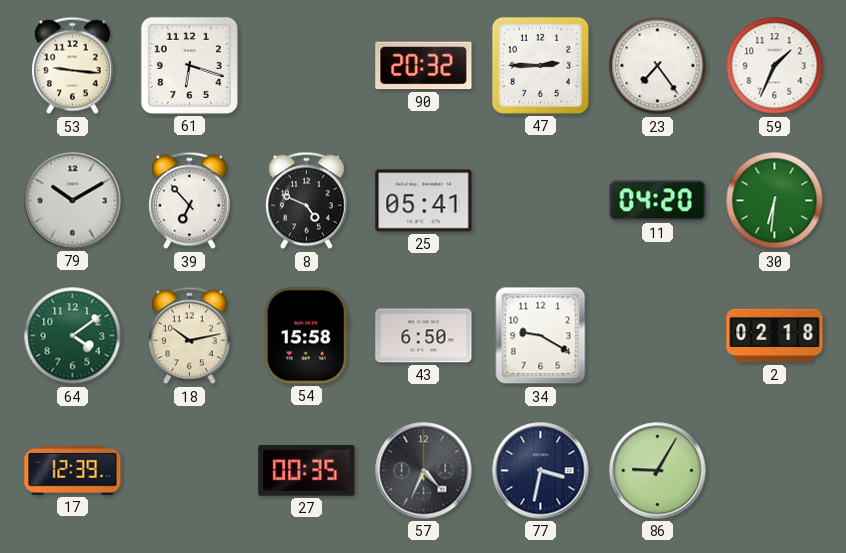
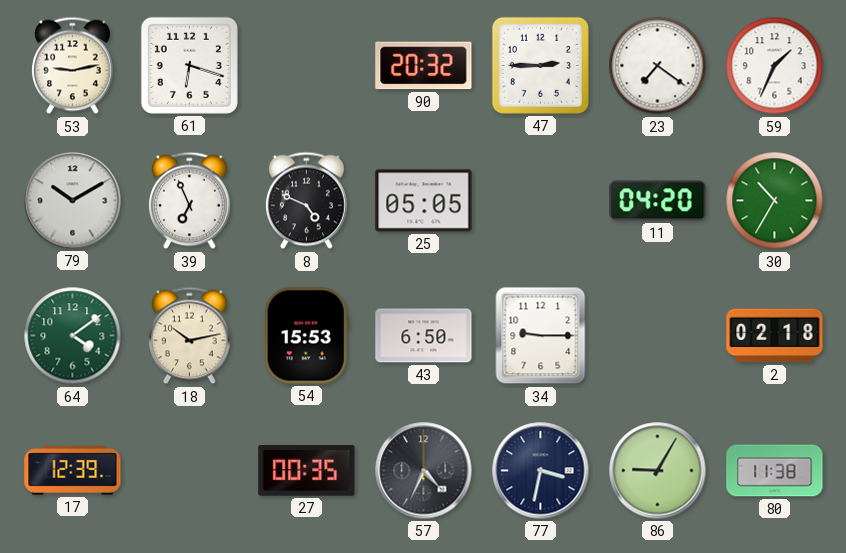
53: 9:16 -> 9:13 (73, 66)
23: 7:24 -> 7:21 (658, 66)
39: 6:53 -> 6:56 (190, 201)
25: 05:41 -> 05:05 (424, 201)
30: 6:31 -> 10:35 (775, 201)
54: 15:58 -> 15:53 (306, 336)
34: 9:20 -> 9:15 (541, 336)
80: none -> 11:38 (775, 471)
